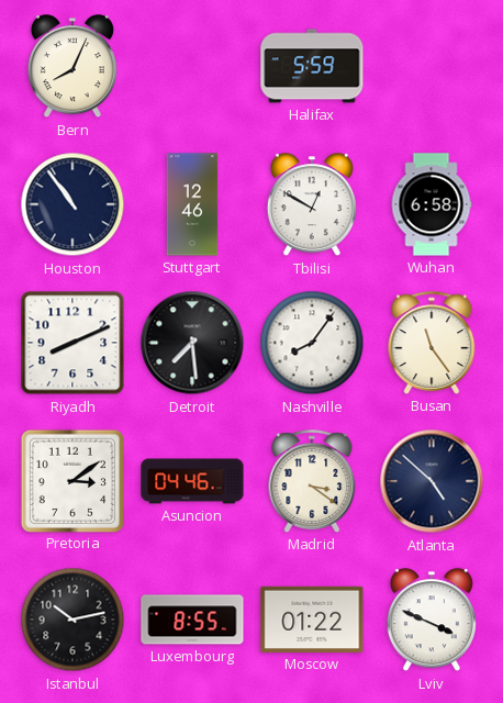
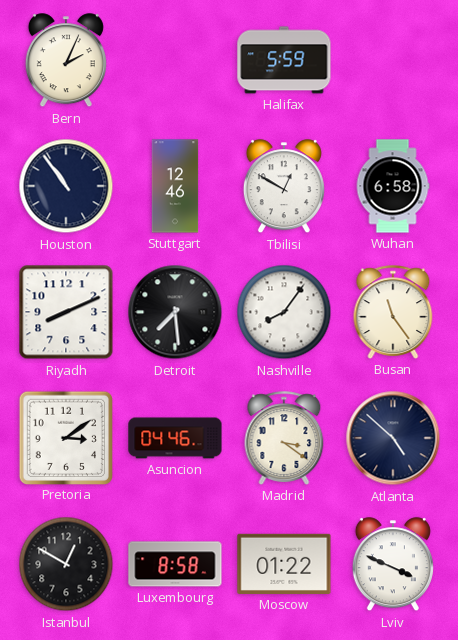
Bern: 8:04 -> 2:04 (66, 61)
Istanbul: 10:13 -> 12:50 (66, 564)
Luxembourg: 8:55 -> 8:58 (175, 564)
